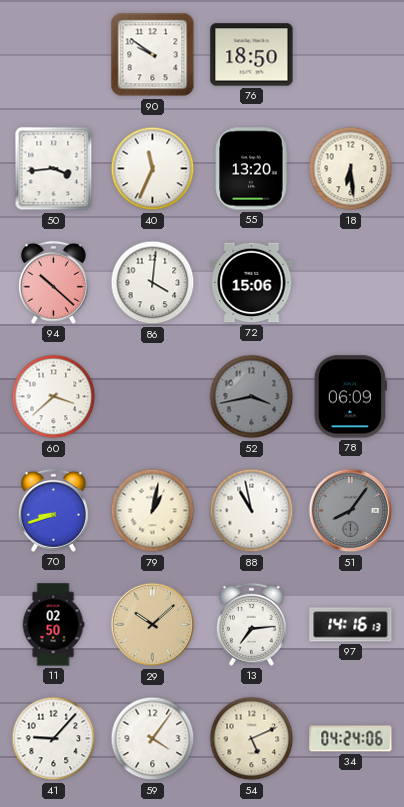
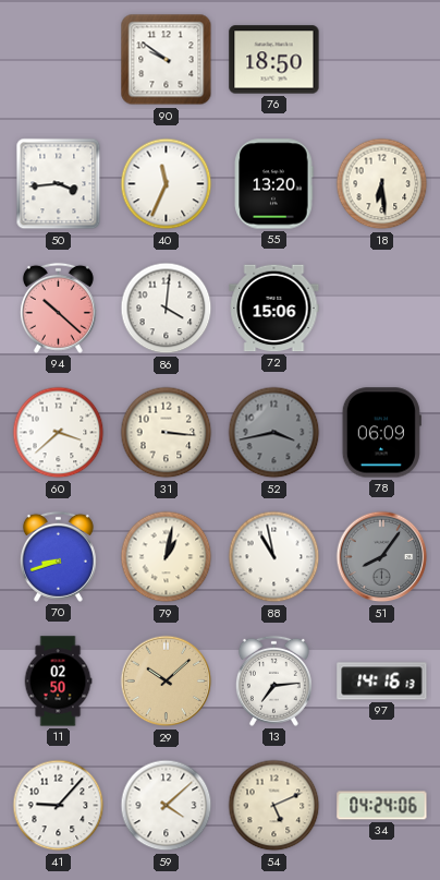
31: none -> 3:16 (167, 433)
59: 4:06 -> 4:08 (167, 806)
